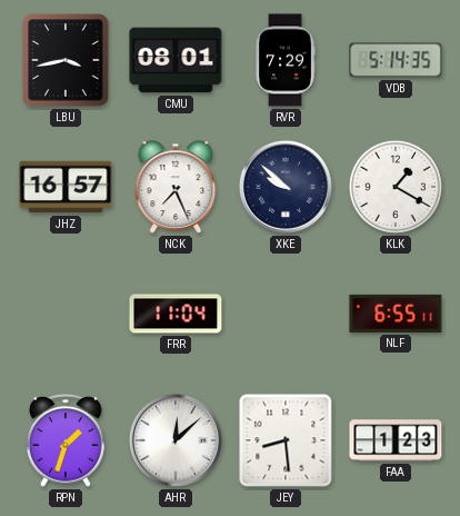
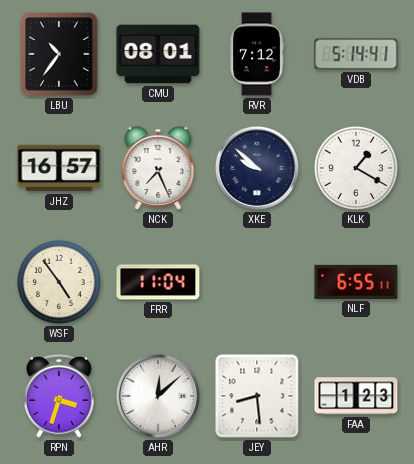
LBU: 3:43 -> 10:36 (59, 54)
RVR: 7:29 -> 7:12 (257, 54)
VDB: 5:14:35 -> 5:14:41 (356, 54)
WSF: none -> 4:54 (59, 282)
RPN: 1:33 -> 3:33 (59, 397)
